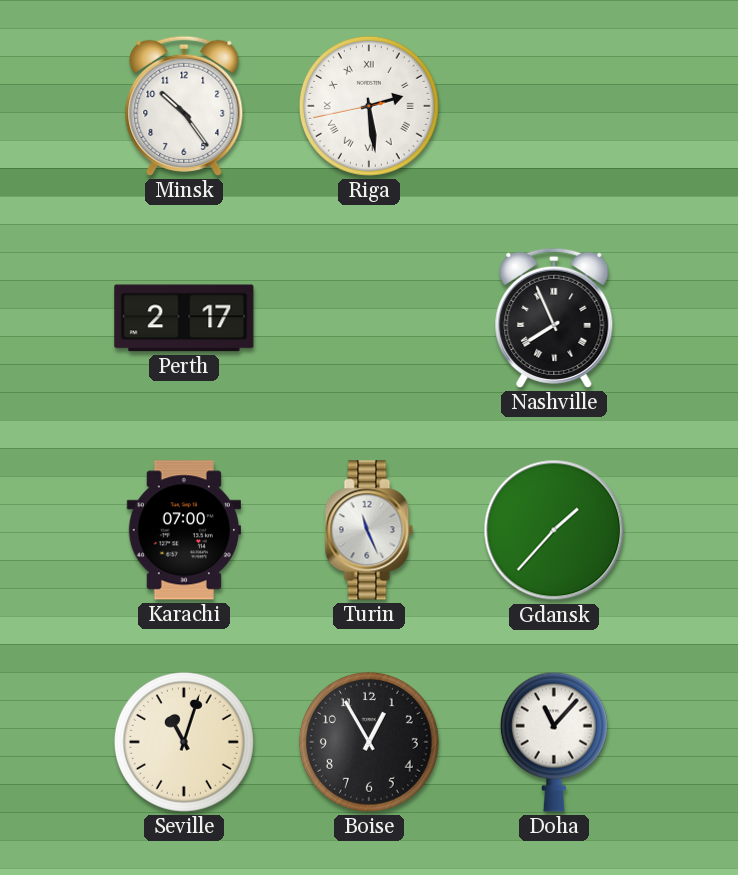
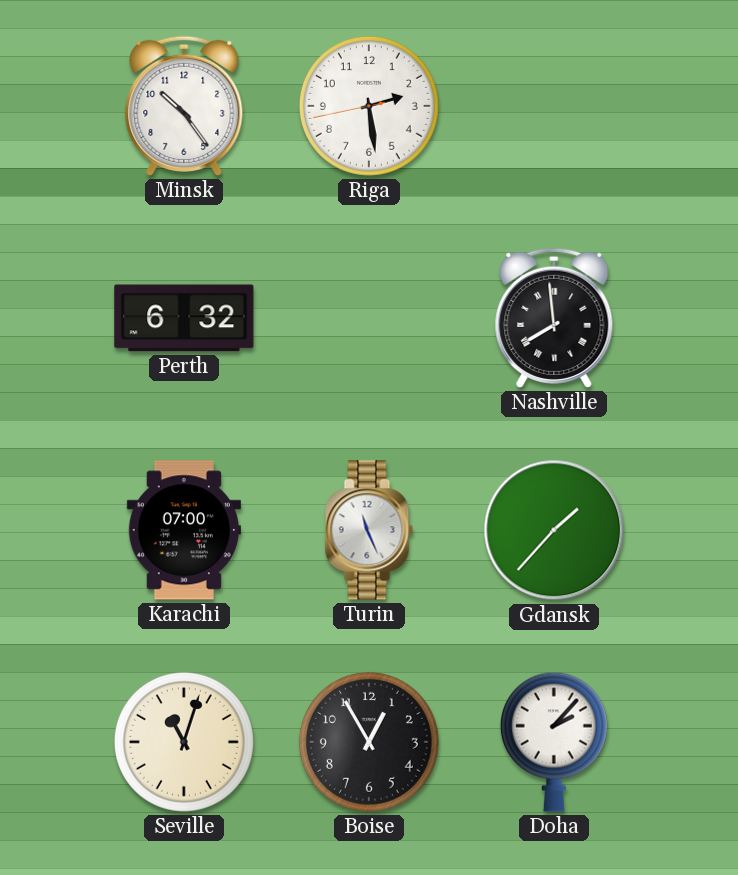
Riga numerals: Roman -> Arabic (369, 106)
Perth: 2:17 -> 6:32 (184, 318)
Nashville: 7:56 -> 7:59 (554, 318)
Doha: 11:07 -> 2:07 (554, 742)
